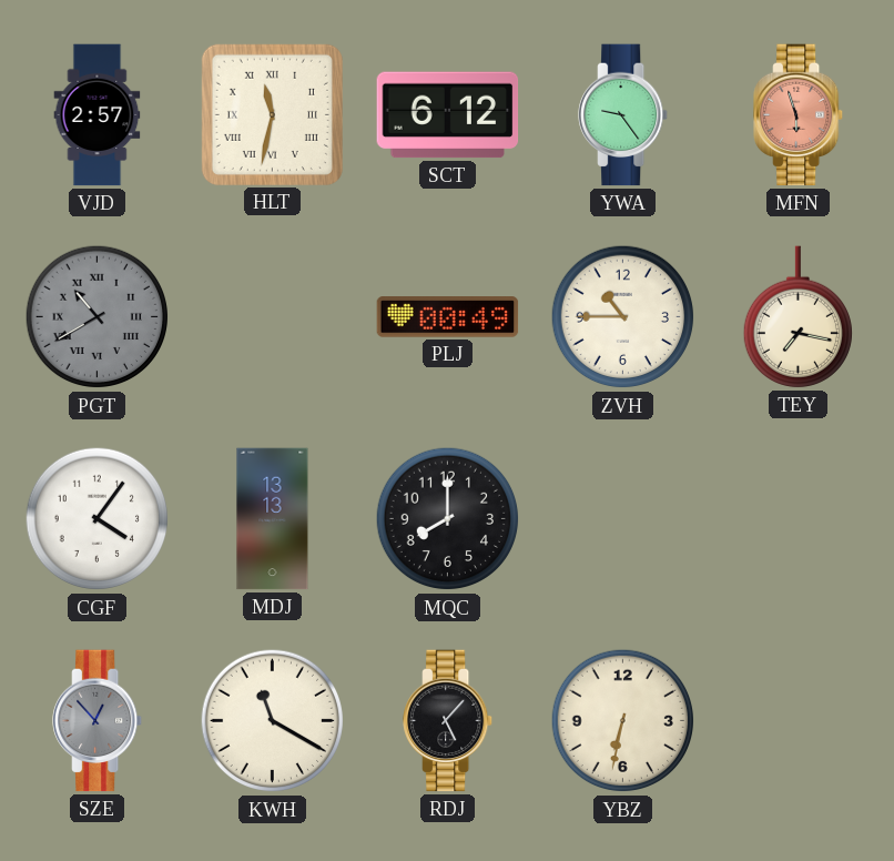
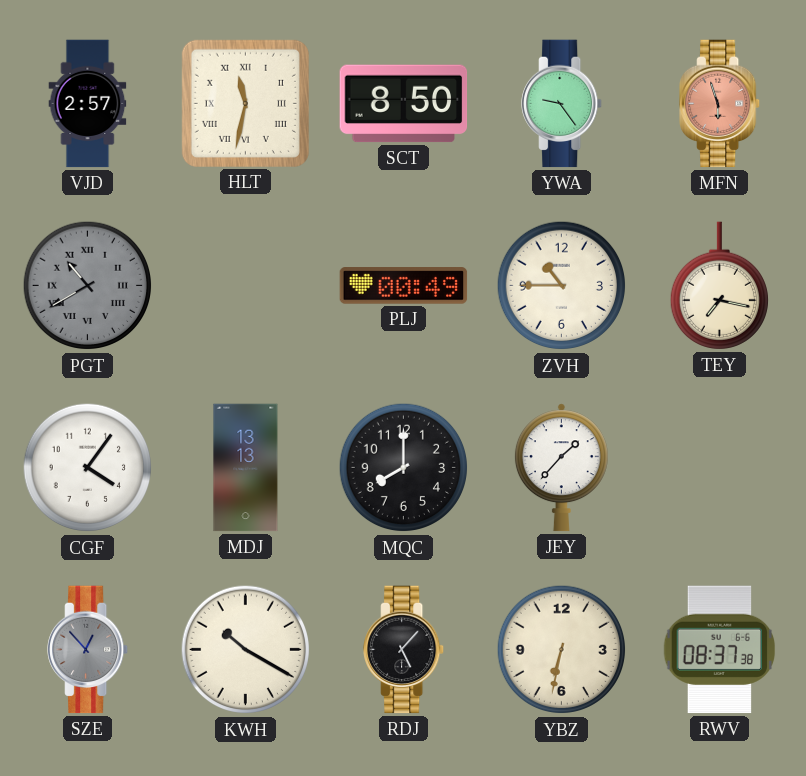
SCT: 6:12 -> 8:50 (404, 104)
JEY: none -> 1:37 (561, 468)
KWH: 11:20 -> 10:20 (246, 650)
RWV: none -> 08:37 (720, 650)
